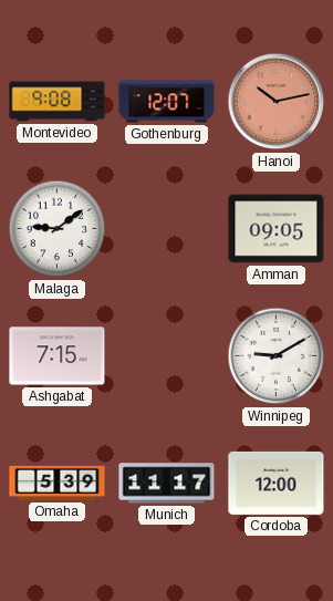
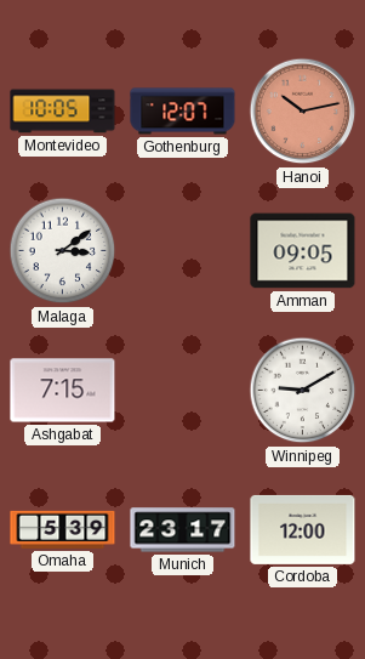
Montevideo: 9:08 -> 10:05 (63, 112)
Malaga: 9:09 -> 3:09 (63, 251)
Munich: 11:17 -> 23:17 (183, 530)
